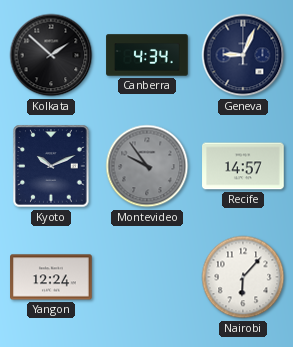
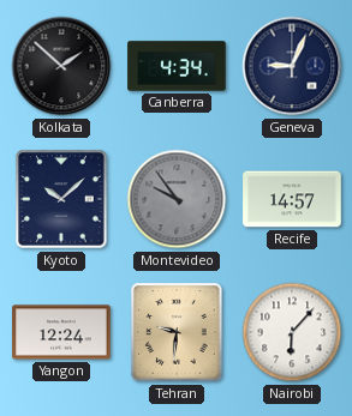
Kyoto: 10:11 -> 10:08 (61, 199)
Tehran: none -> 9:31 (177, 332)
